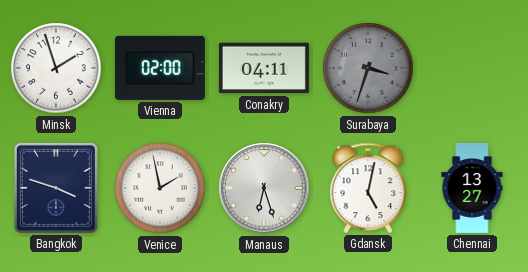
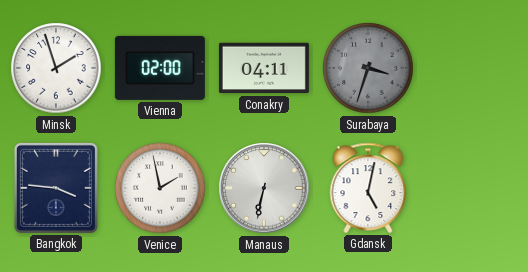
Bangkok: 3:48 -> 3:46 (56, 188)
Manaus: 6:27 -> 6:32 (264, 188)
Chennai: 13:27 -> none (472, 188)
